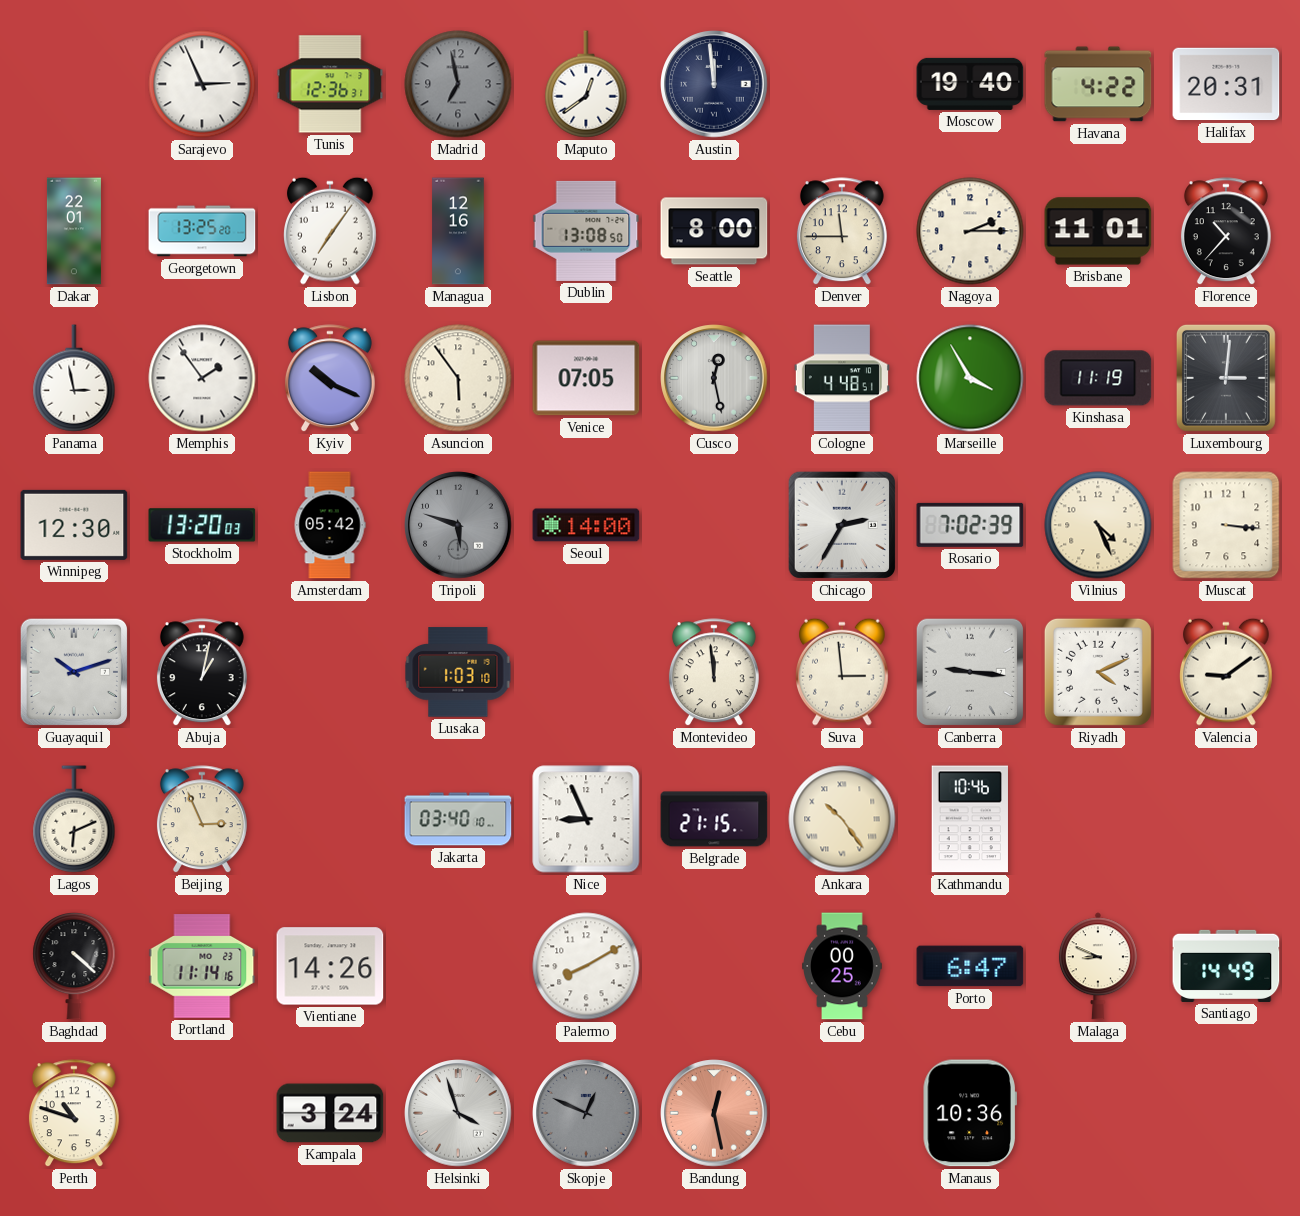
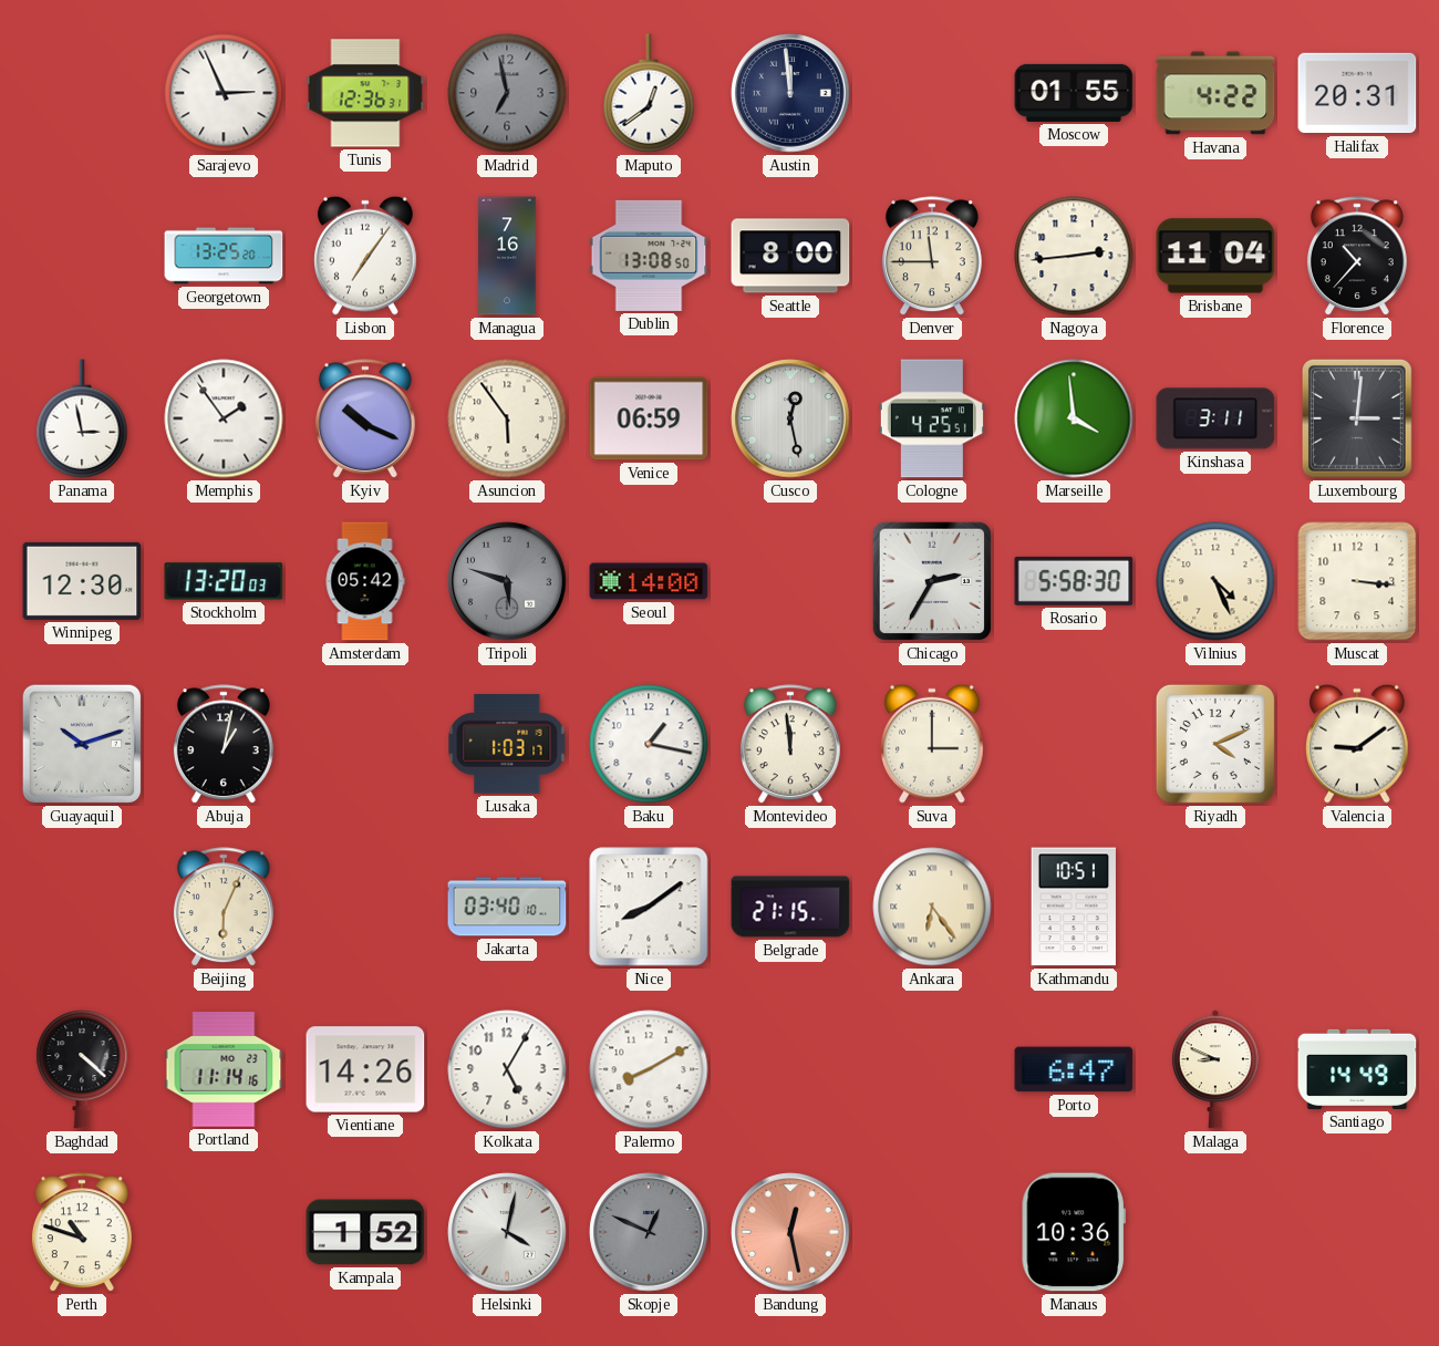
Moscow: 19:40 -> 01:55 (1074, 93)
Dakar: 22:01 -> none (74, 231)
Managua: 12:16 -> 7:16 (507, 256)
Nagoya: 2:15 -> 2:44 (1074, 256)
Brisbane: 11:01 -> 11:04 (1215, 256)
Venice: 07:05 -> 06:59 (649, 418)
Cologne: 4:48 -> 4:25 (932, 418)
Marseille: 3:55 -> 3:59 (1074, 418)
Kinshasa: 11:19 -> 3:11 (1215, 418)
Rosario: 7:02 -> 5:58 (1074, 581)
Lusaka: 1:03:10 -> 1:03:17 (507, 744)
Baku: none -> 1:17 (649, 744)
Suva: 2:59 -> 3:00 (933, 744)
Canberra: 9:16 -> none (970, 672)
Lagos: 6:11 -> none (74, 819)
Beijing: 2:56 -> 6:04 (224, 908)
Nice: 8:56 -> 8:09 (649, 907)
Ankara: 10:24 -> 6:24 (932, 907)
Kathmandu: 10:46 -> 10:51 (1073, 907)
Kolkata: none -> 5:05 (507, 1069)
Cebu: 00:25 -> none (842, 966)
Kampala: 3:24 -> 1:52 (365, 1232)
Helsinki: 3:57 -> 4:02 (507, 1232)
